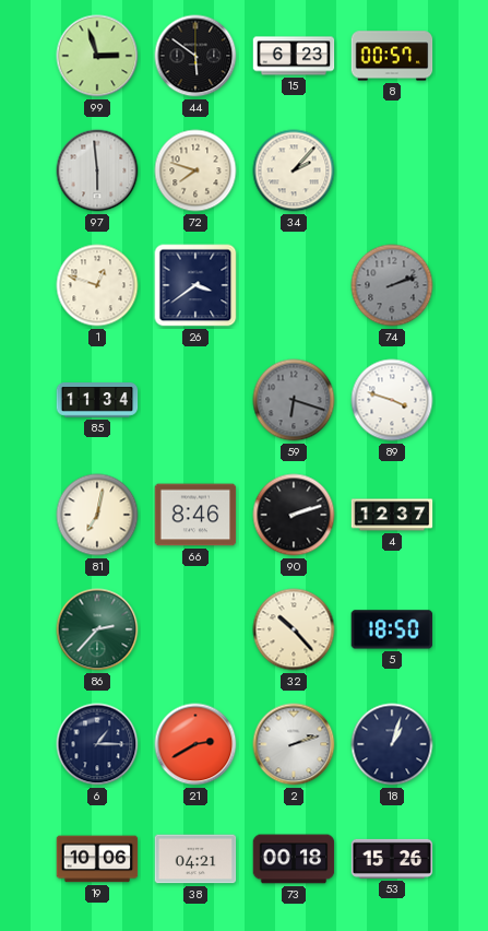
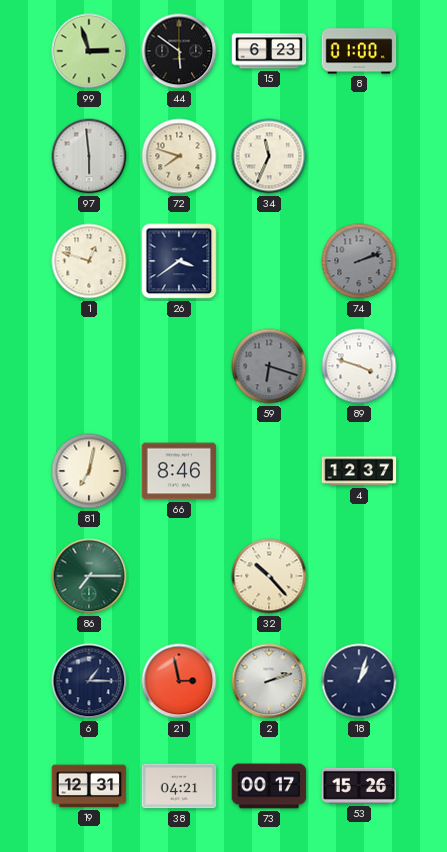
8: 00:57 -> 01:00 (359, 51)
34: 2:07 -> 11:34 (269, 156)
85: 11:34 -> none (97, 401)
90: 2:12 -> none (294, 515)
86: 2:37 -> 7:15 (89, 576)
5: 18:50 -> none (392, 629)
21: 2:40 -> 2:58 (179, 681)
19: 10:06 -> 12:31 (89, 786)
73: 00:18 -> 00:17 (269, 786)
